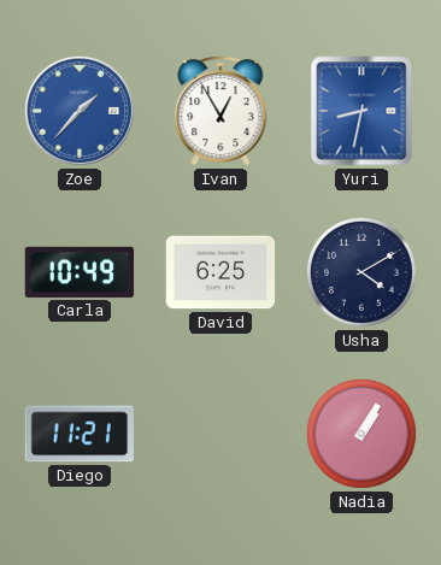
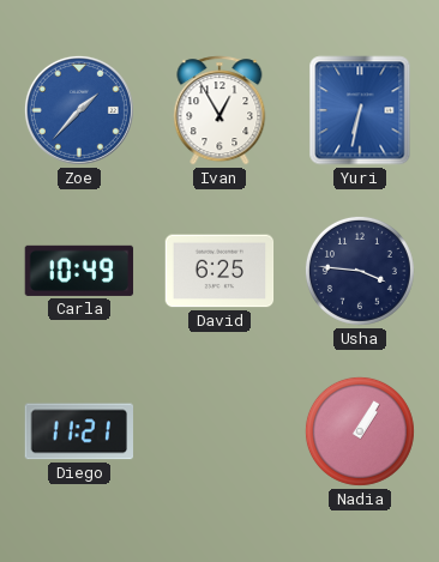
Yuri: 8:32 -> 6:32 (360, 110)
Usha: 4:10 -> 3:46 (360, 271)
